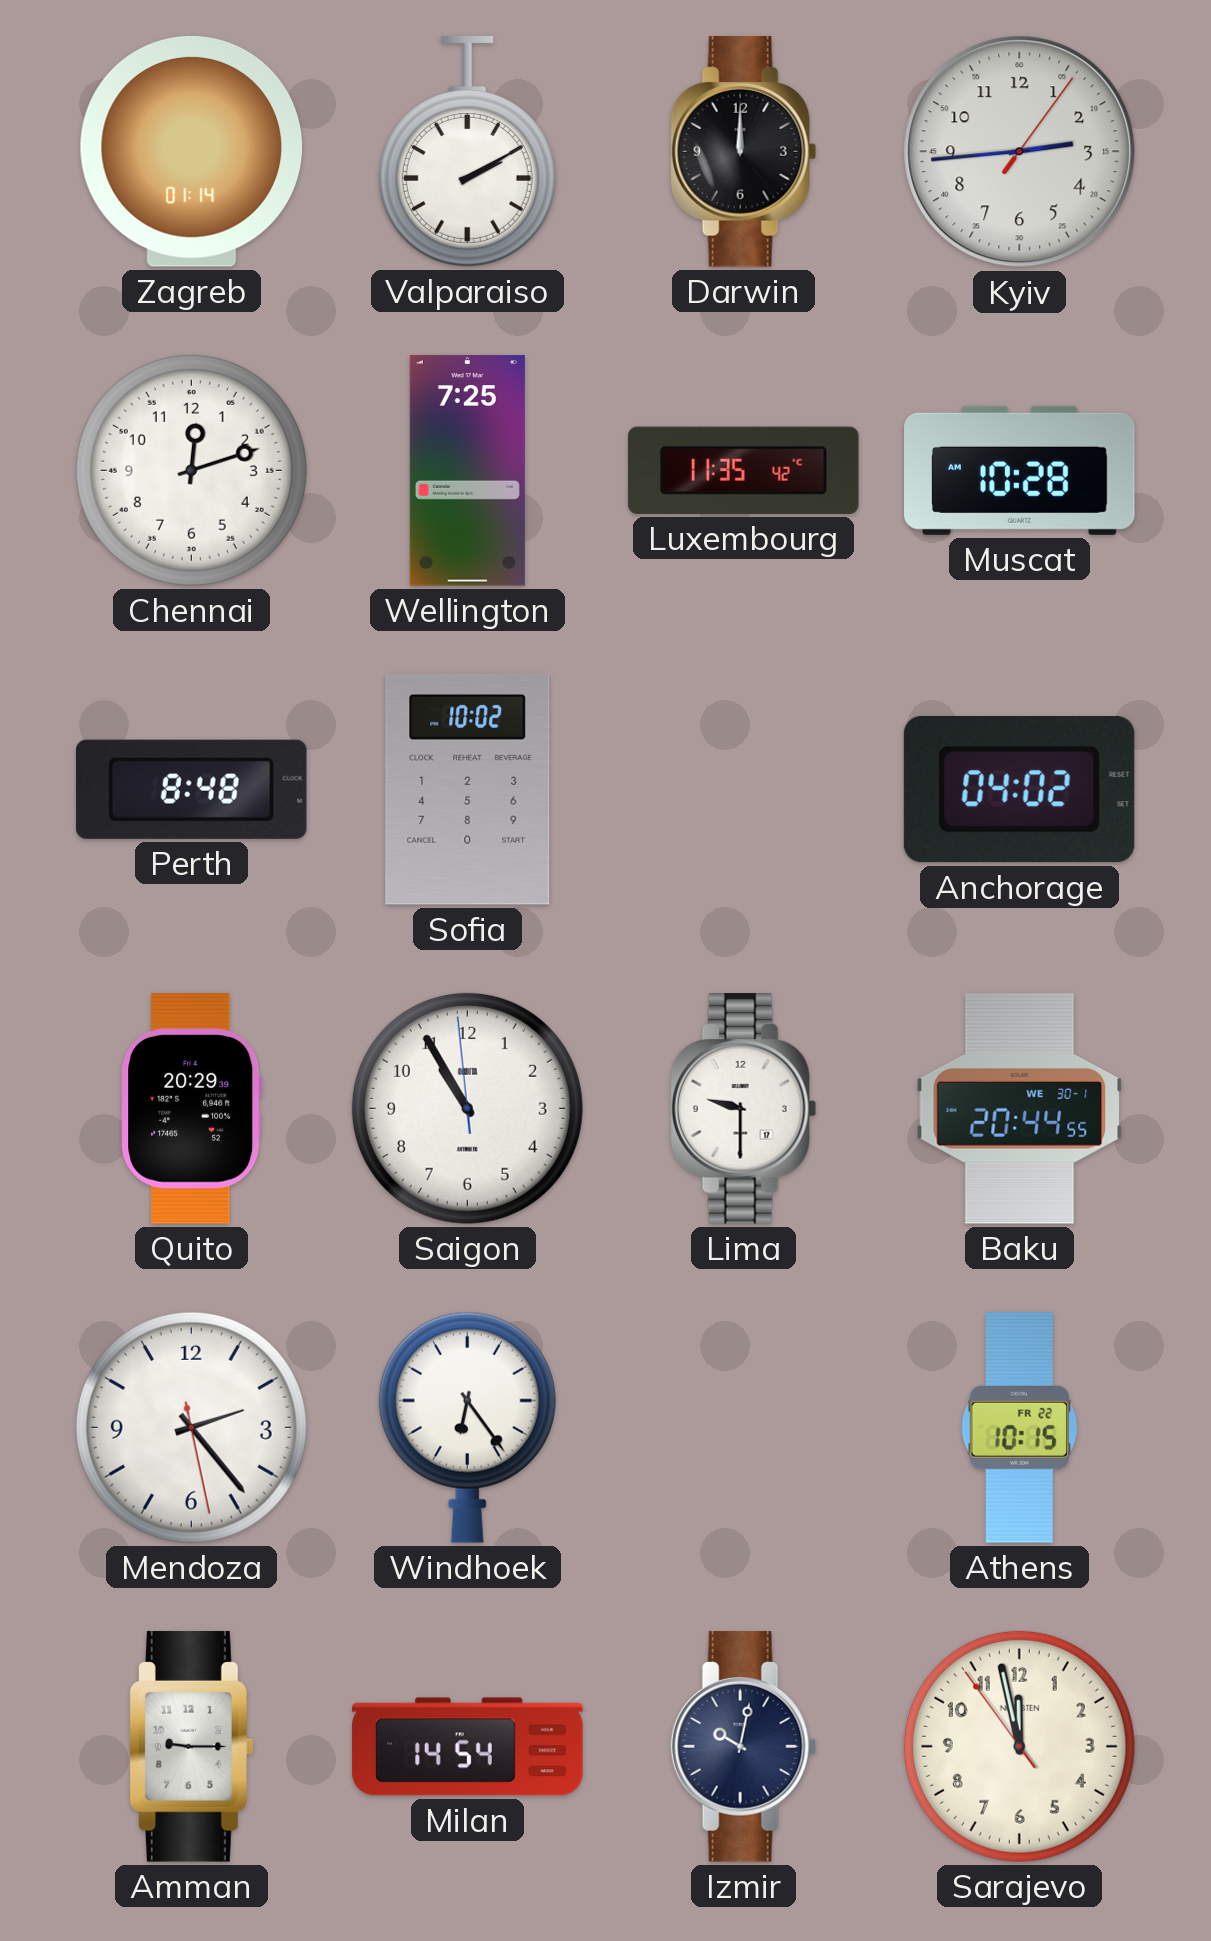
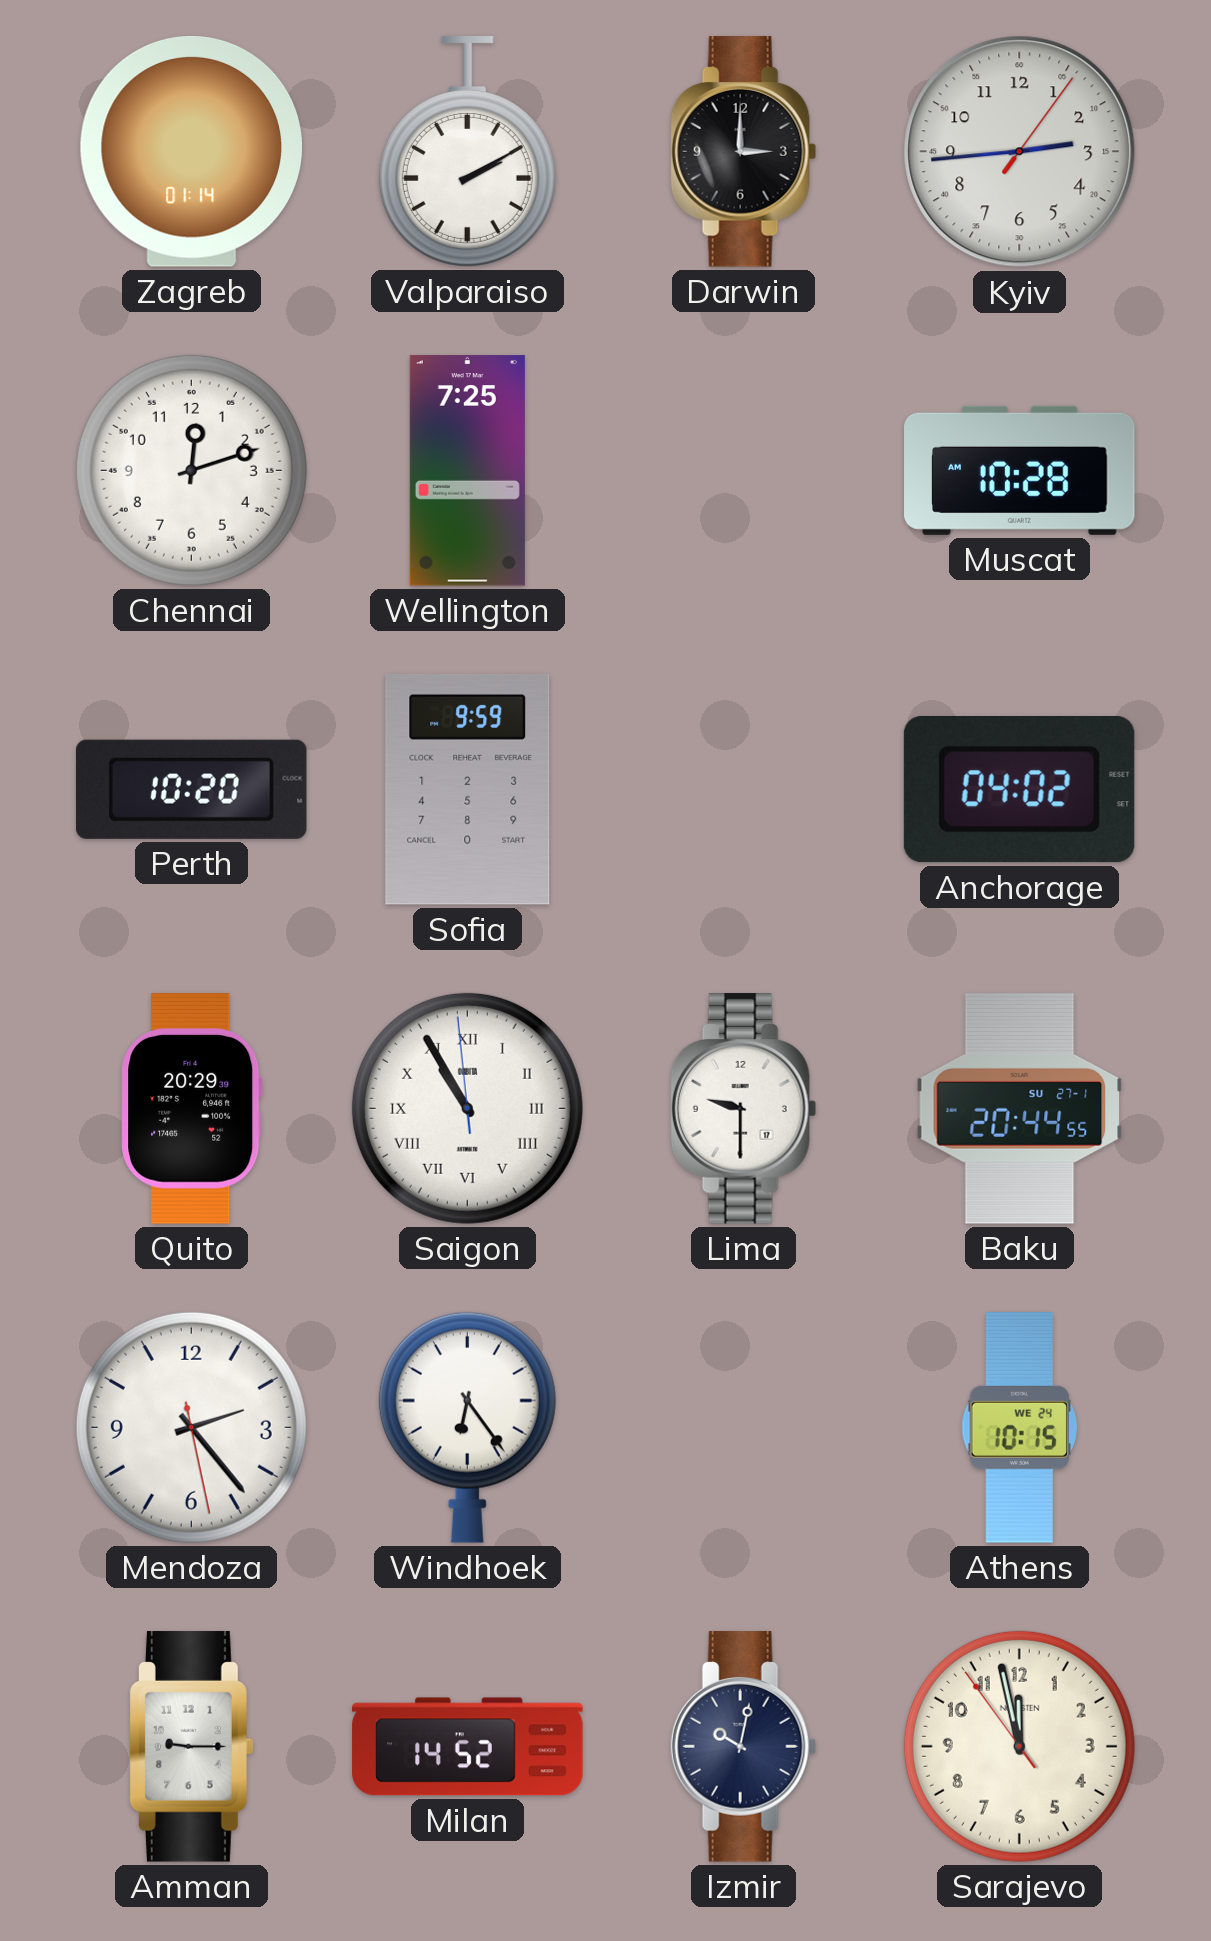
Darwin: 12:00 -> 3:00 (744, 152)
Luxembourg: 11:35 -> none (744, 470)
Perth: 8:48 -> 10:20 (191, 789)
Sofia: 10:02 -> 9:59 (468, 789)
Saigon numerals: Arabic -> Roman (467, 1108)
Baku date: WE 30-1 -> SU 27-1 (1020, 1109)
Athens date: FR 22 -> WE 24 (1019, 1428)
Milan: 14:54 -> 14:52 (468, 1747)
